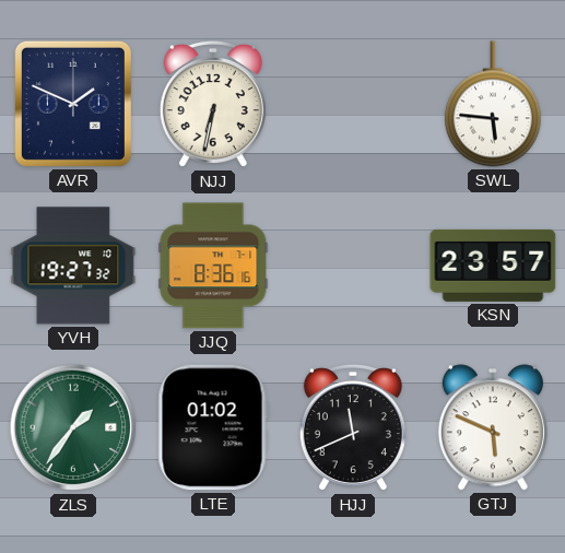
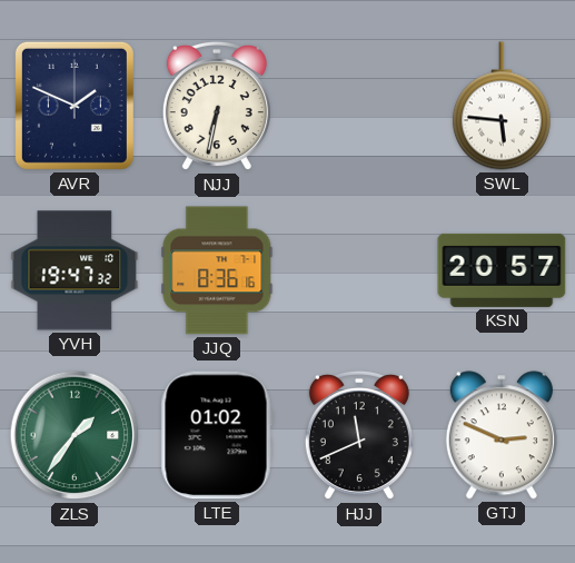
YVH: 19:27 -> 19:47 (75, 270)
KSN: 23:57 -> 20:57 (502, 270)
GTJ: 5:49 -> 2:49 (502, 435)
